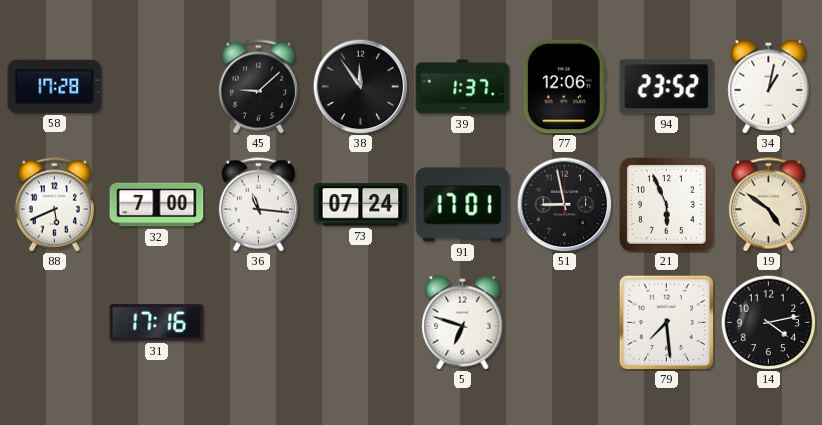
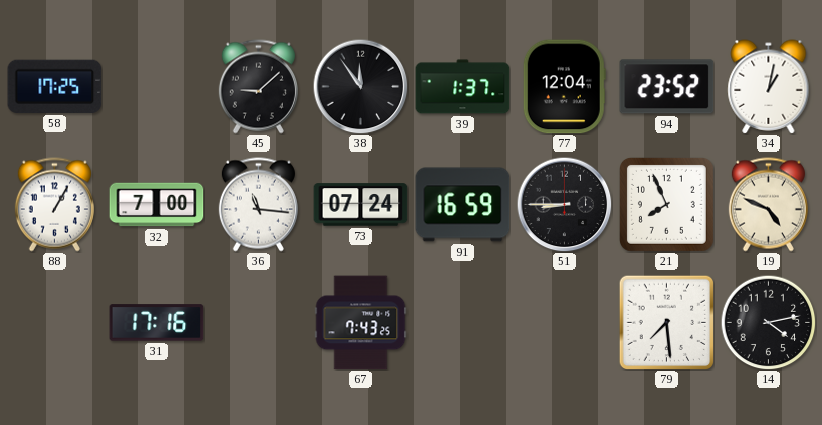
58: 17:28 -> 17:25 (55, 86)
77: 12:06 -> 12:04 (564, 87)
88: 5:41 -> 1:05 (54, 205)
91: 17:01 -> 16:59 (463, 205)
51: 8:58 -> 8:45 (564, 204)
21: 5:56 -> 7:56 (666, 204)
19: 4:51 -> 4:49 (768, 205)
67: none -> 7:43 (361, 323)
5: 6:48 -> none (463, 323)
